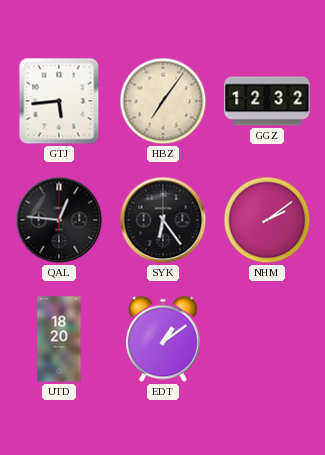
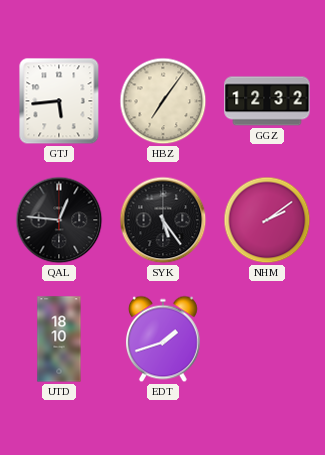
SYK: 6:24 -> 5:24 (163, 220)
UTD: 18:20 -> 18:10 (59, 339)
EDT: 1:09 -> 1:42 (163, 339)
